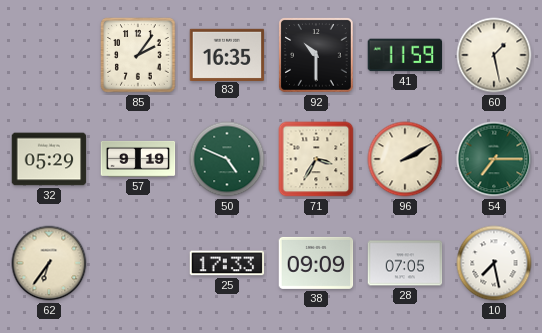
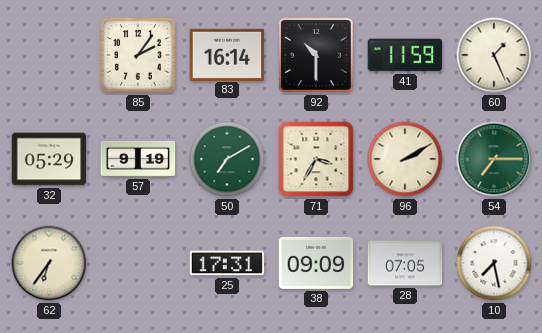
83: 16:35 -> 16:14 (227, 54)
60: 1:28 -> 1:26 (494, 55)
50: 4:49 -> 7:10 (227, 159)
25: 17:33 -> 17:31 (227, 263)
